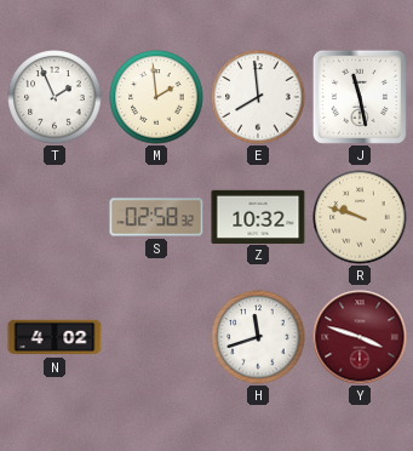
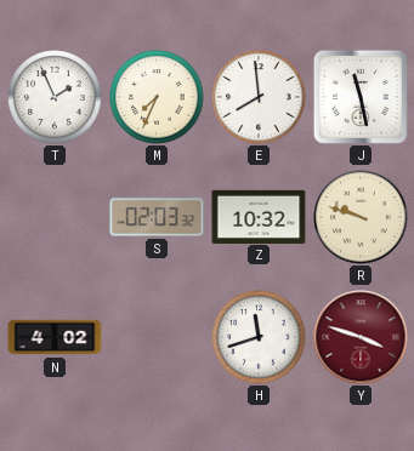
M: 1:59 -> 7:34 (157, 97)
S: 02:58 -> 02:03 (157, 217)
